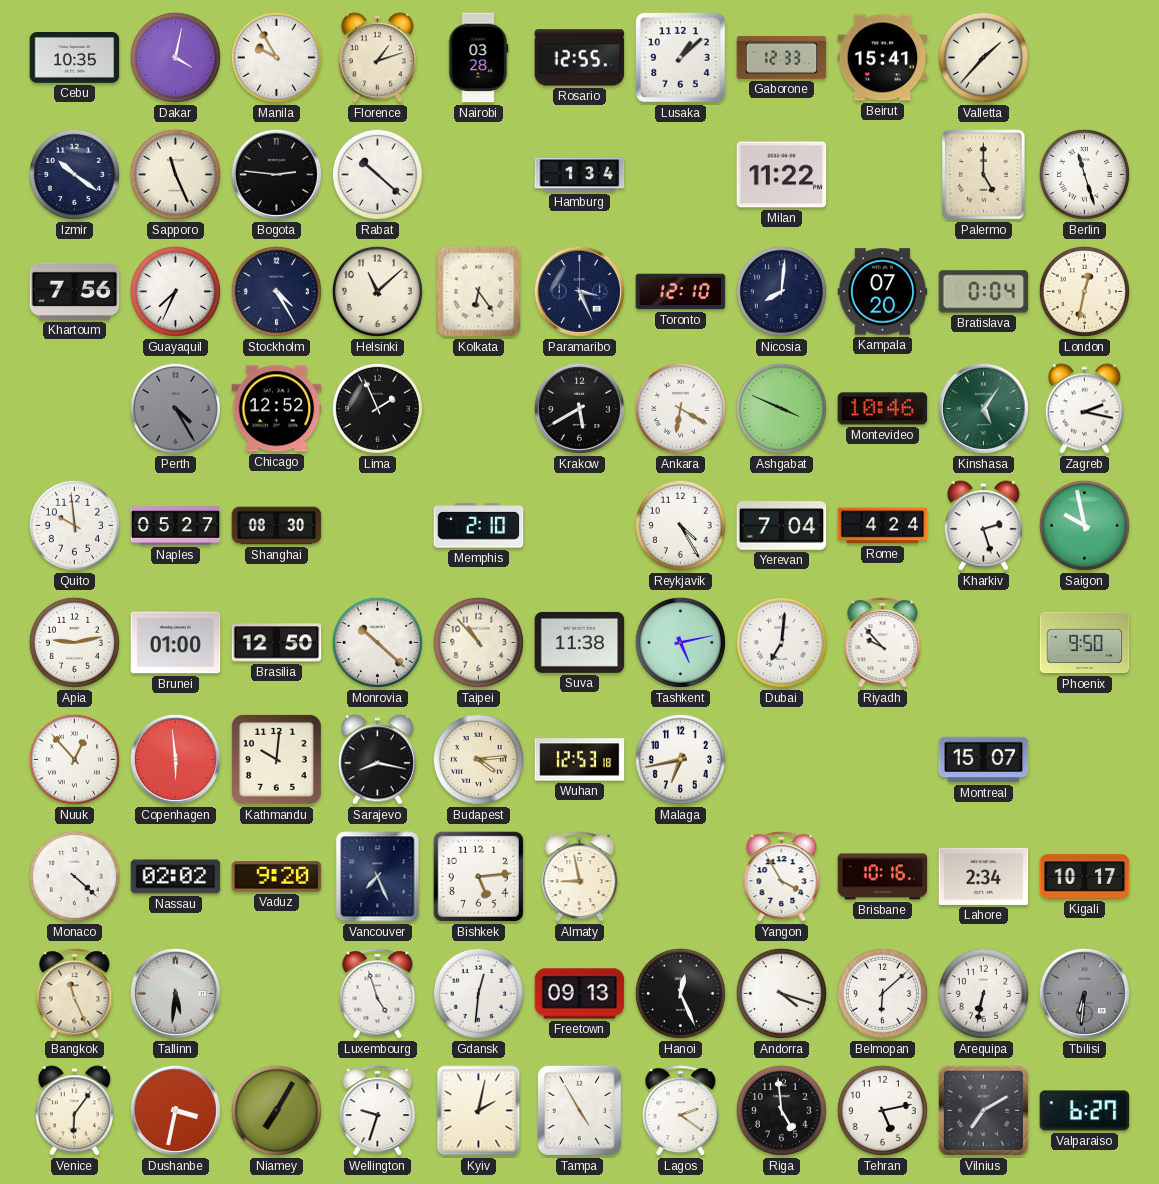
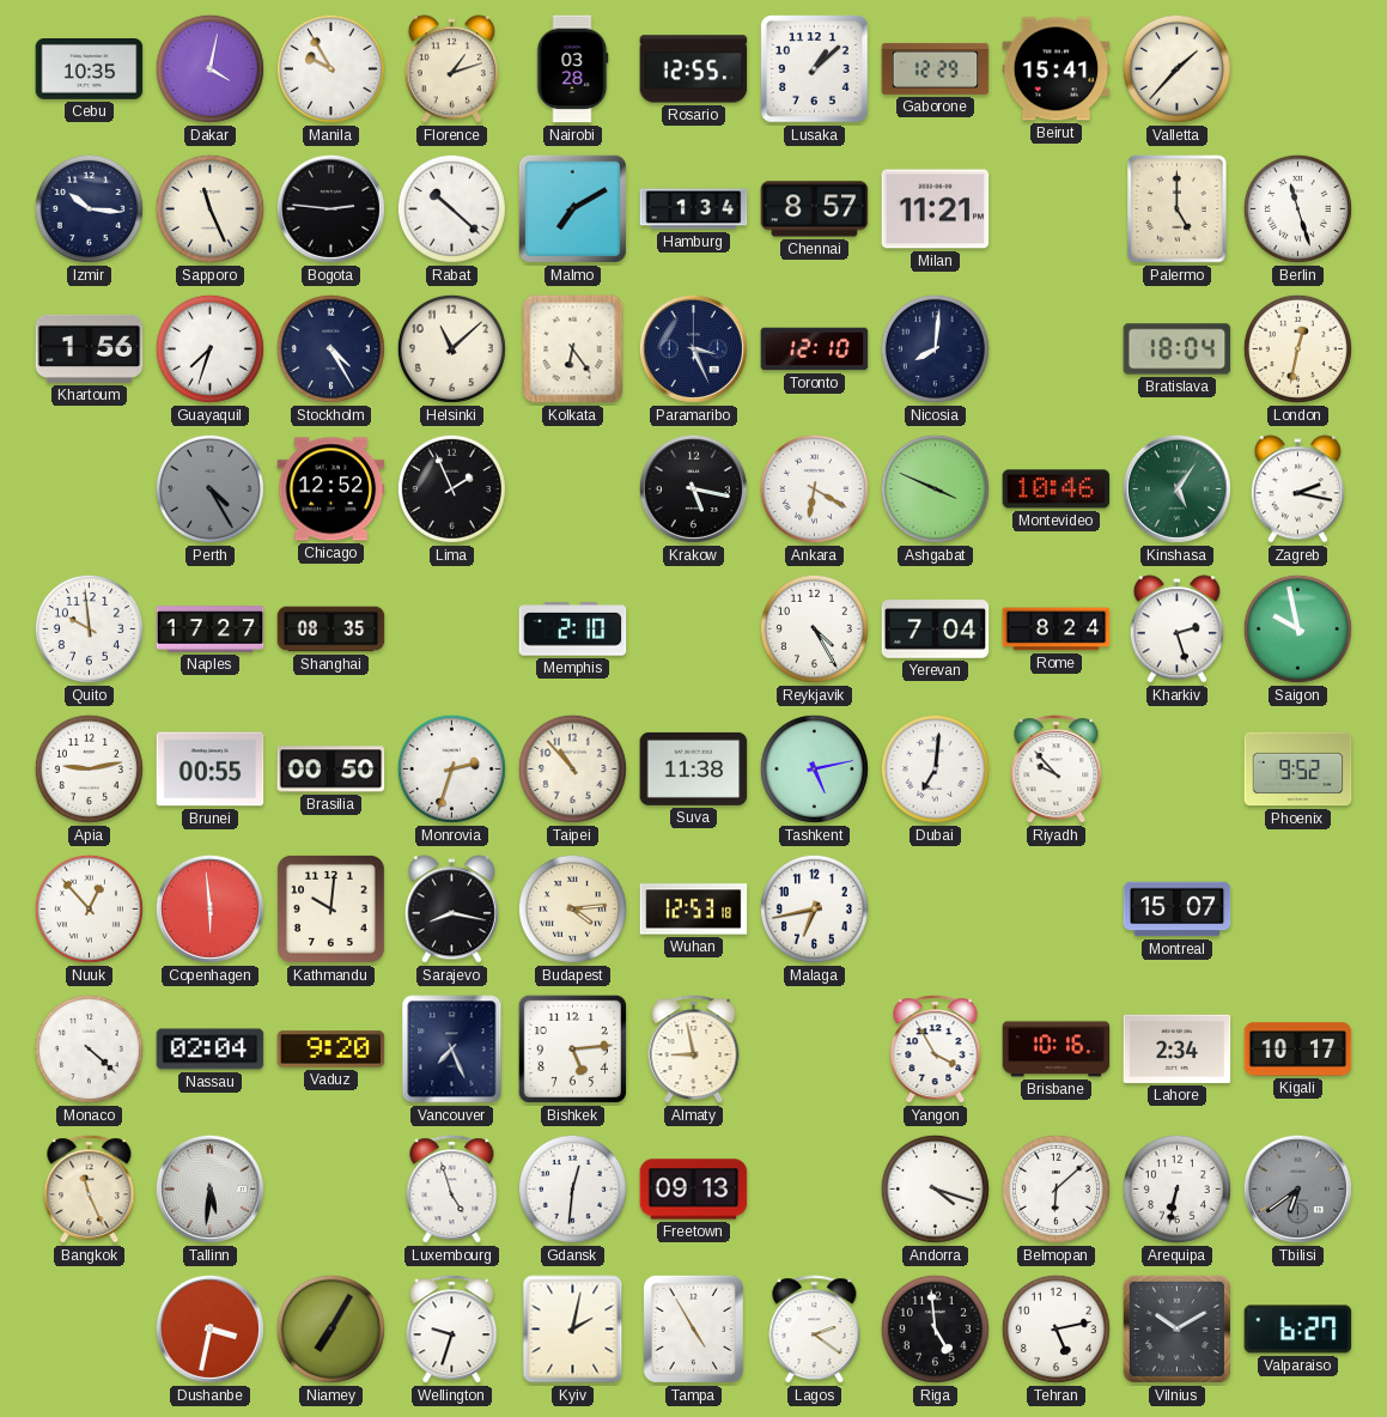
Gaborone: 12:33 -> 12:29 (936, 68)
Izmir: 10:21 -> 10:16 (89, 208)
Malmo: none -> 7:10 (572, 208)
Chennai: none -> 8:57 (815, 209)
Milan: 11:22 -> 11:21 (936, 209)
Khartoum: 7:56 -> 1:56 (90, 348)
Guayaquil: 7:34 -> 7:33 (209, 348)
Kampala: 07:20 -> none (883, 292)
Bratislava: 0:04 -> 18:04 (1178, 349)
Krakow: 5:40 -> 5:17 (693, 488)
Naples: 05:27 -> 17:27 (211, 630)
Shanghai: 08:30 -> 08:35 (331, 630)
Rome: 4:24 -> 8:24 (1057, 630)
Brunei: 01:00 -> 00:55 (211, 770)
Brasilia: 12:50 -> 00:50 (331, 770)
Monrovia: 10:22 -> 2:33 (451, 768)
Phoenix: 9:50 -> 9:52 (1298, 770)
Nassau: 02:02 -> 02:04 (211, 1050)
Hanoi: 12:26 -> none (680, 993)
Tbilisi: 6:31 -> 6:39 (1297, 1188)
Venice: 6:06 -> none (74, 1111)
Vilnius: 7:10 -> 10:10 (1176, 1328)
